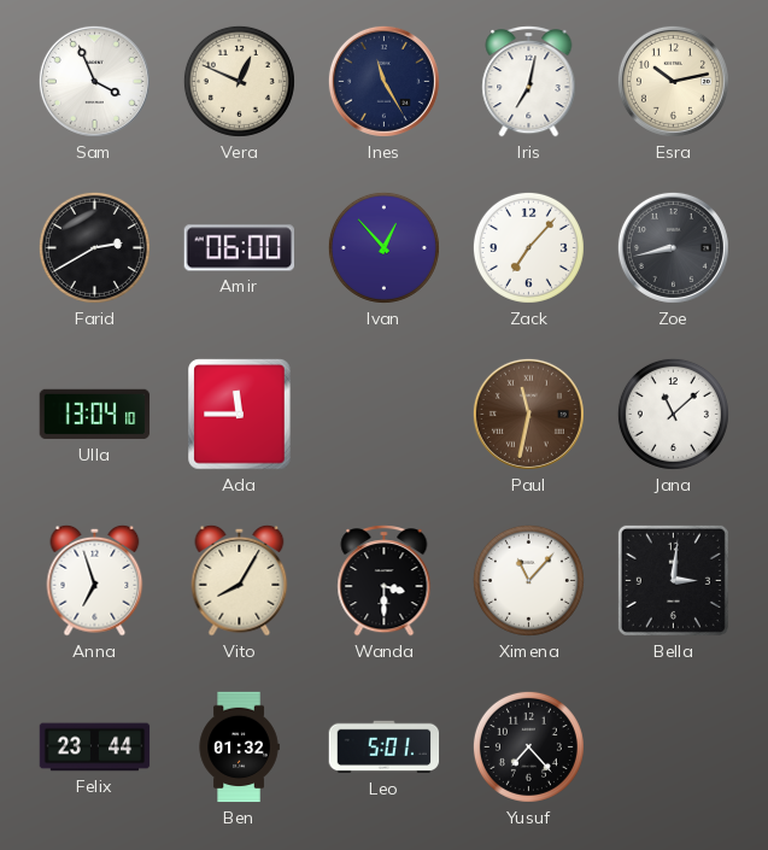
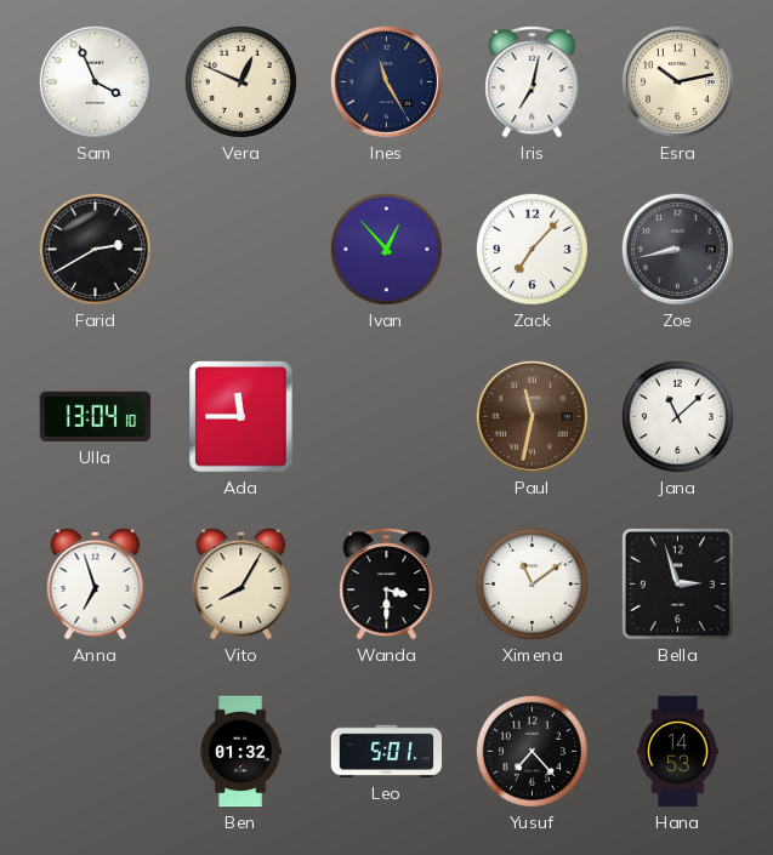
Amir: 06:00 -> none (239, 248)
Ximena: 11:07 -> 11:09 (532, 583)
Bella: 3:01 -> 2:57 (677, 583)
Felix: 23:44 -> none (95, 748)
Hana: none -> 14:53 (678, 752)
